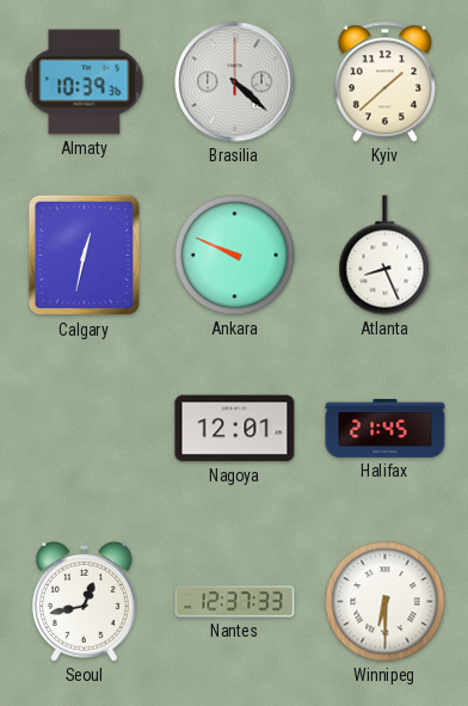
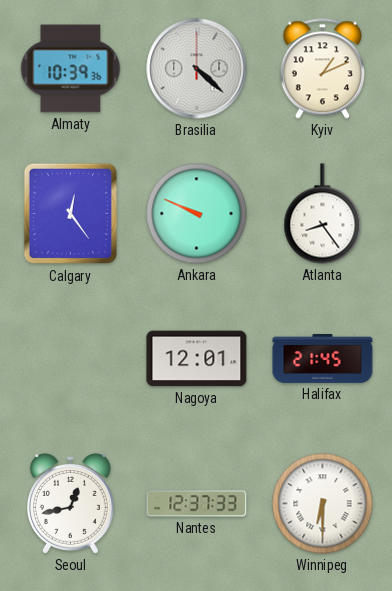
Kyiv: 1:38 -> 1:11 (322, 69)
Calgary: 12:32 -> 12:24 (70, 214)
Atlanta: 8:26 -> 8:24 (323, 214)
